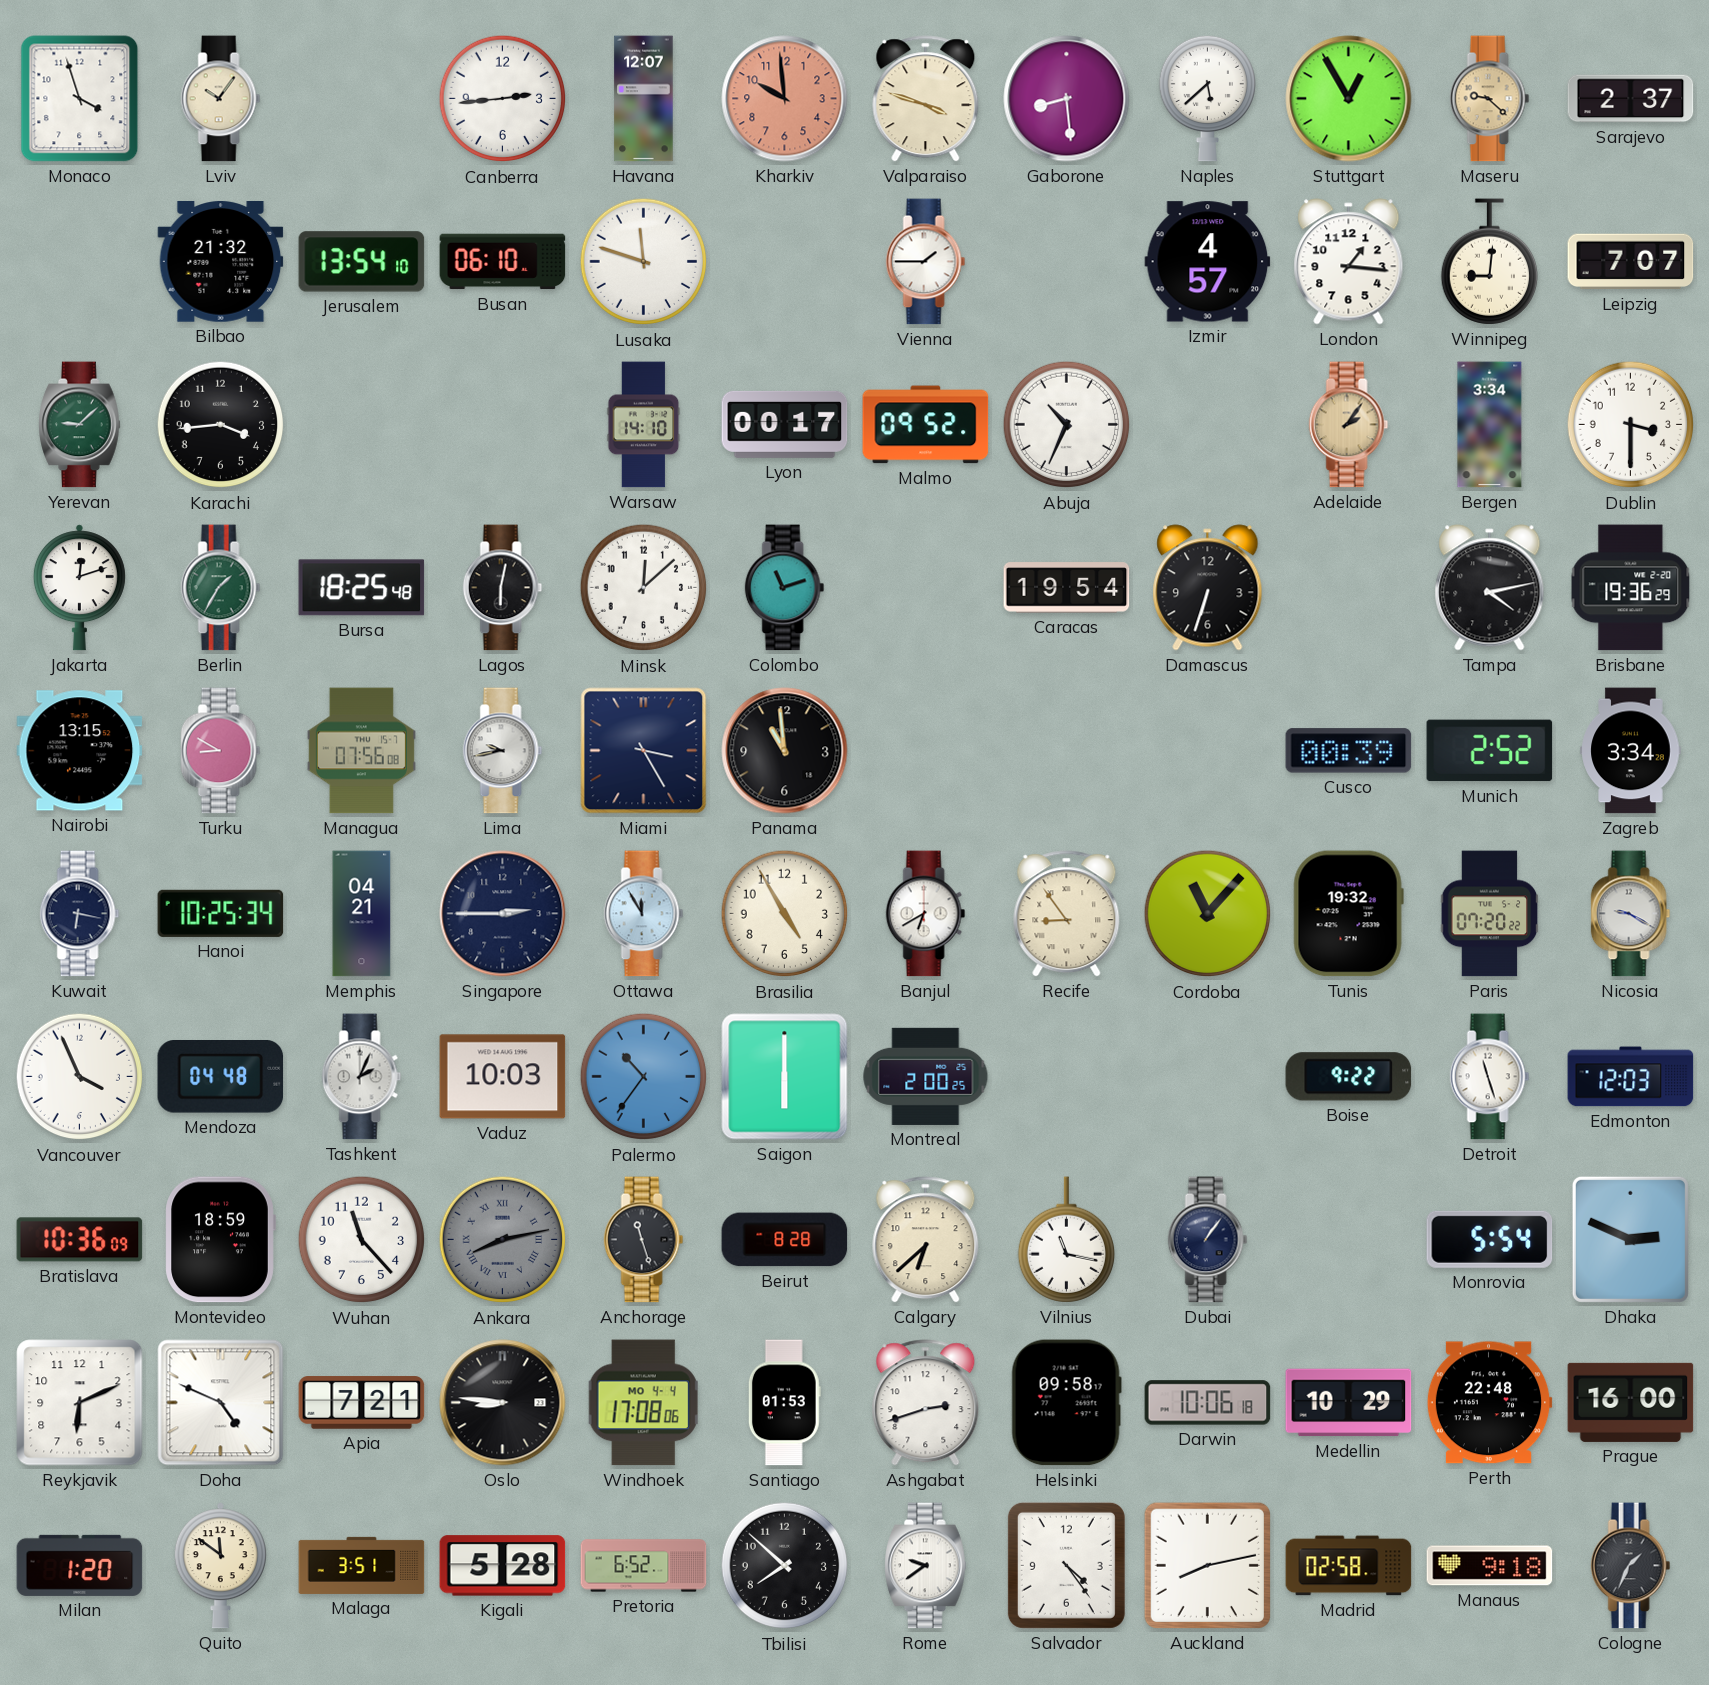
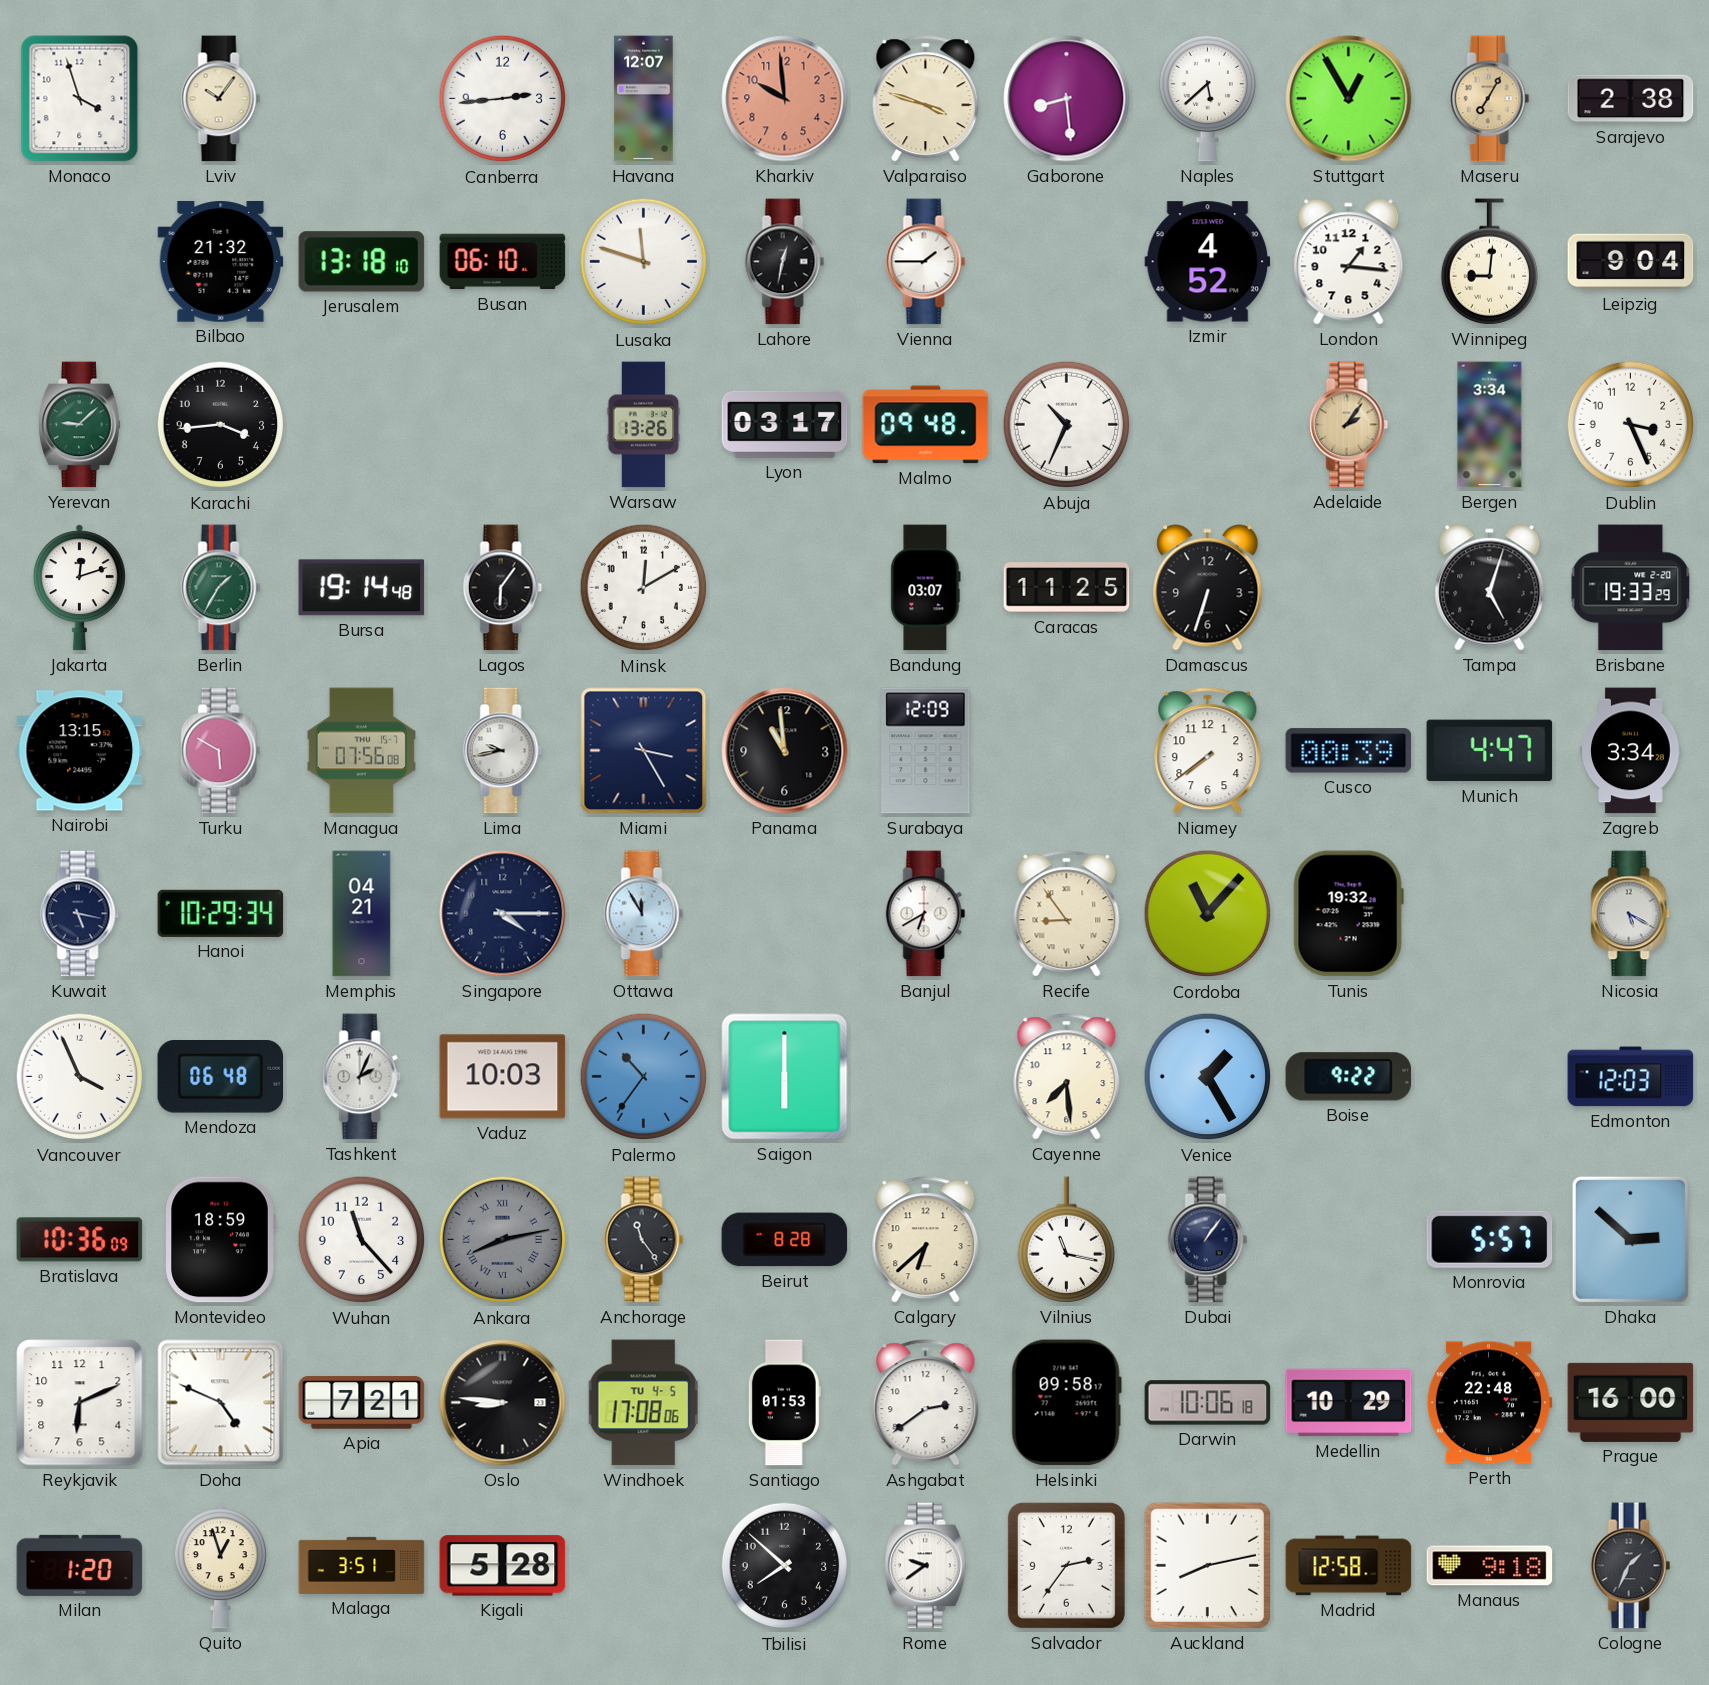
Maseru: 9:22 -> 7:05 (1490, 99)
Sarajevo: 2:37 -> 2:38 (1631, 99)
Jerusalem: 13:54 -> 13:18 (362, 262)
Lahore: none -> 12:32 (785, 262)
Izmir: 4:57 -> 4:52 (1208, 262)
Leipzig: 7:07 -> 9:04 (1631, 262)
Warsaw: 14:10 -> 13:26 (644, 425)
Lyon: 00:17 -> 03:17 (785, 424)
Malmo: 09:52 -> 09:48 (926, 425)
Dublin: 3:30 -> 3:26 (1631, 425)
Bursa: 18:25 -> 19:14 (362, 588)
Lagos: 6:02 -> 6:06 (503, 588)
Minsk: 12:08 -> 12:10 (644, 588)
Colombo: 11:12 -> none (785, 588)
Bandung: none -> 03:07 (926, 588)
Caracas: 19:54 -> 11:25 (1067, 588)
Tampa: 4:13 -> 5:03 (1490, 588)
Brisbane: 19:36 -> 19:33 (1631, 588)
Turku: 8:50 -> 5:50 (221, 751)
Surabaya: none -> 12:09 (926, 751)
Niamey: none -> 7:39 (1208, 751)
Munich: 2:52 -> 4:47 (1490, 751)
Kuwait: 6:17 -> 5:17 (80, 914)
Hanoi: 10:25 -> 10:29 (221, 913)
Singapore: 2:45 -> 4:15 (503, 914)
Brasilia: 4:55 -> none (785, 914)
Paris: 07:20 -> none (1490, 914)
Nicosia: 9:20 -> 5:20 (1631, 914)
Mendoza: 04:48 -> 06:48 (221, 1077)
Montreal: 2:00 -> none (926, 1076)
Cayenne: none -> 7:29 (1067, 1077)
Venice: none -> 1:25 (1208, 1077)
Detroit: 11:27 -> none (1490, 1077)
Anchorage: 11:27 -> 11:24 (644, 1240)
Monrovia: 5:54 -> 5:57 (1490, 1239)
Dhaka: 2:49 -> 2:52 (1630, 1239)
Windhoek date: MO 4-4 -> TU 4-5 (643, 1403)
Ashgabat: 2:42 -> 2:39 (926, 1403)
Quito: 11:51 -> 12:57 (220, 1566)
Pretoria: 6:52 -> none (644, 1566)
Salvador: 4:24 -> 2:36 (1066, 1565)
Madrid: 02:58 -> 12:58 (1349, 1566)
